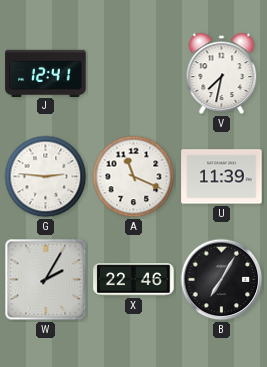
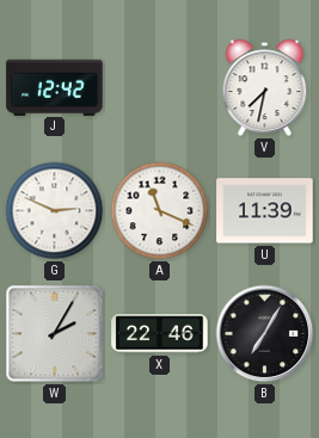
J: 12:41 -> 12:42 (55, 87)
G: 2:46 -> 2:49 (55, 211)
